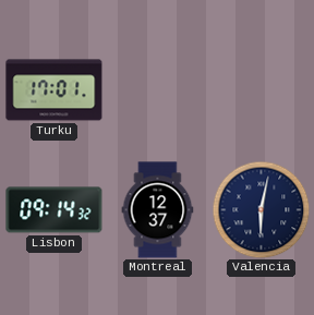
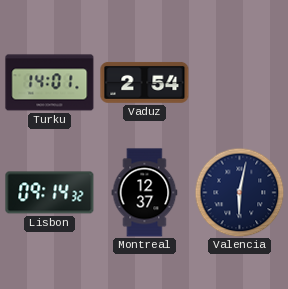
Turku: 17:01 -> 14:01 (50, 83)
Vaduz: none -> 2:54 (145, 82)
